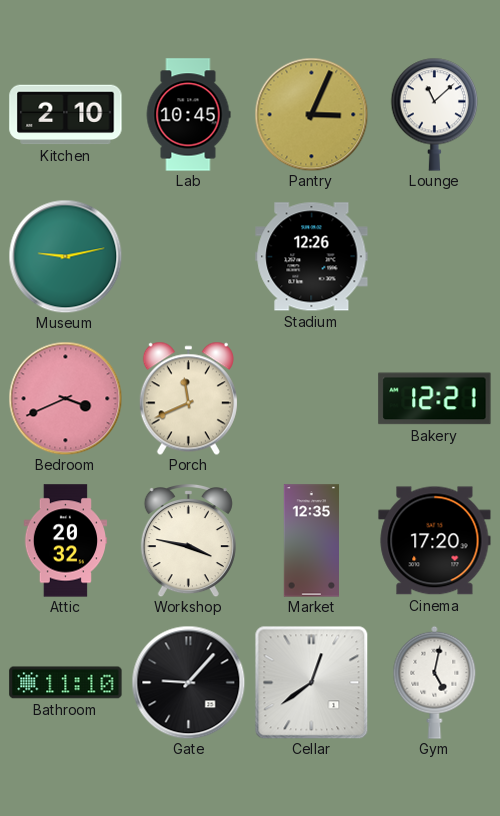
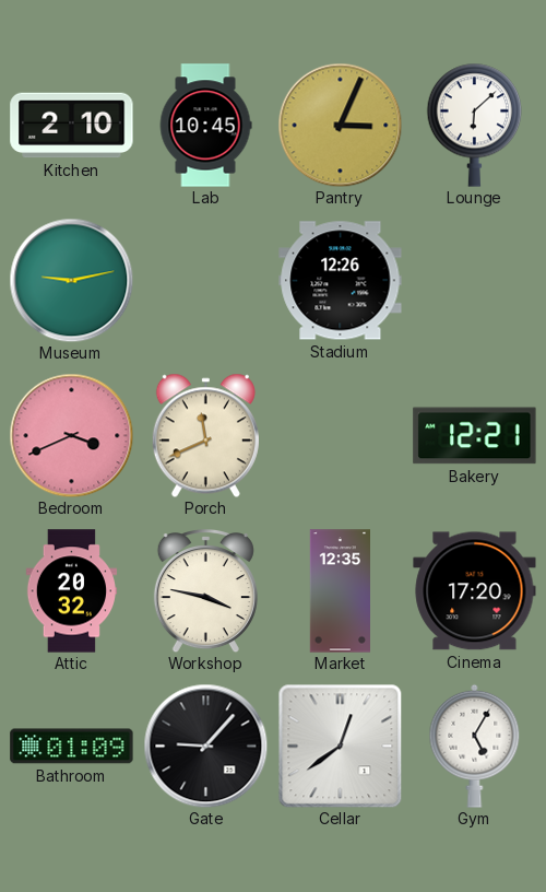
Lounge: 11:08 -> 6:08 (475, 125)
Bathroom: 11:10 -> 01:09 (72, 747)
Gym: 5:02 -> 5:05 (475, 746)
